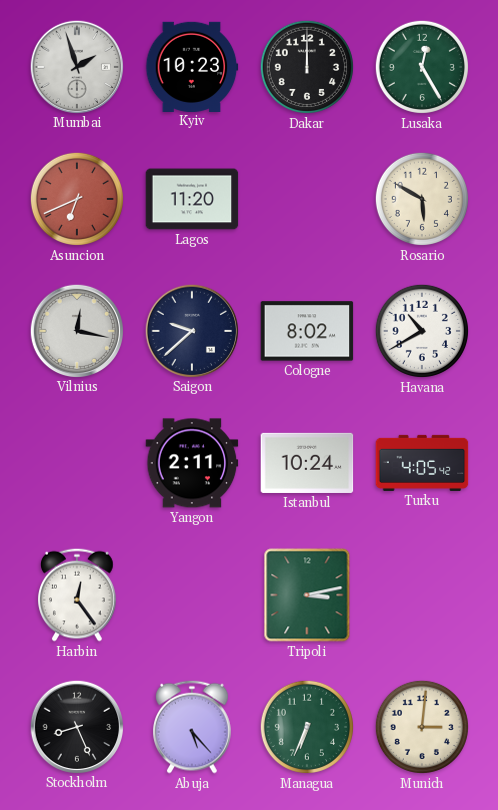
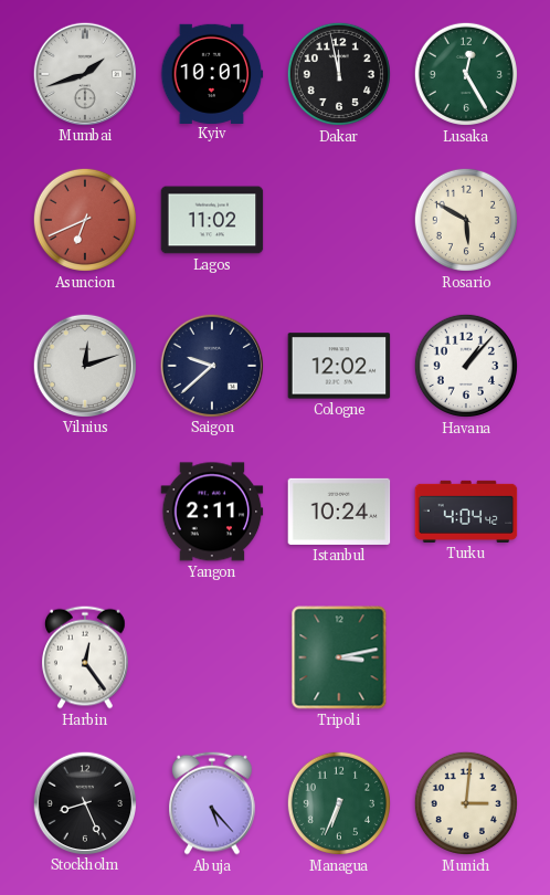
Mumbai: 1:57 -> 1:42 (84, 73)
Kyiv: 10:23 -> 10:01 (212, 73)
Dakar: 12:00 -> 11:58 (339, 74)
Lagos: 11:20 -> 11:02 (212, 220)
Vilnius: 12:17 -> 12:12 (84, 365)
Cologne: 8:02 -> 12:02 (339, 366)
Havana: 10:40 -> 1:07 (466, 366)
Turku: 4:05 -> 4:04 (466, 512)
